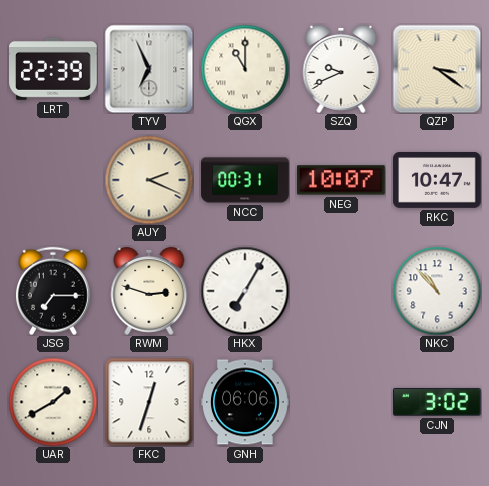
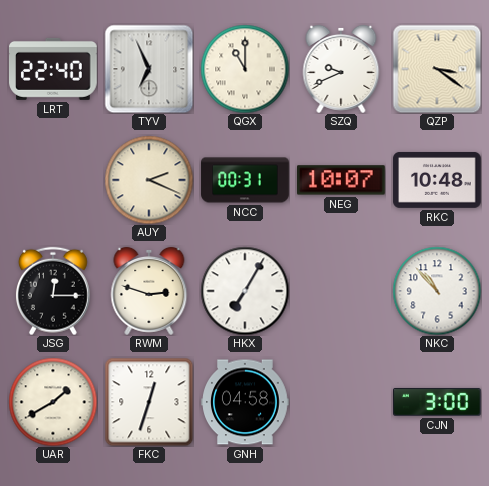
LRT: 22:39 -> 22:40 (54, 69)
RKC: 10:47 -> 10:48 (437, 180)
JSG: 7:15 -> 12:15 (53, 291)
GNH: 06:06 -> 04:58 (245, 402)
CJN: 3:02 -> 3:00 (438, 402)
